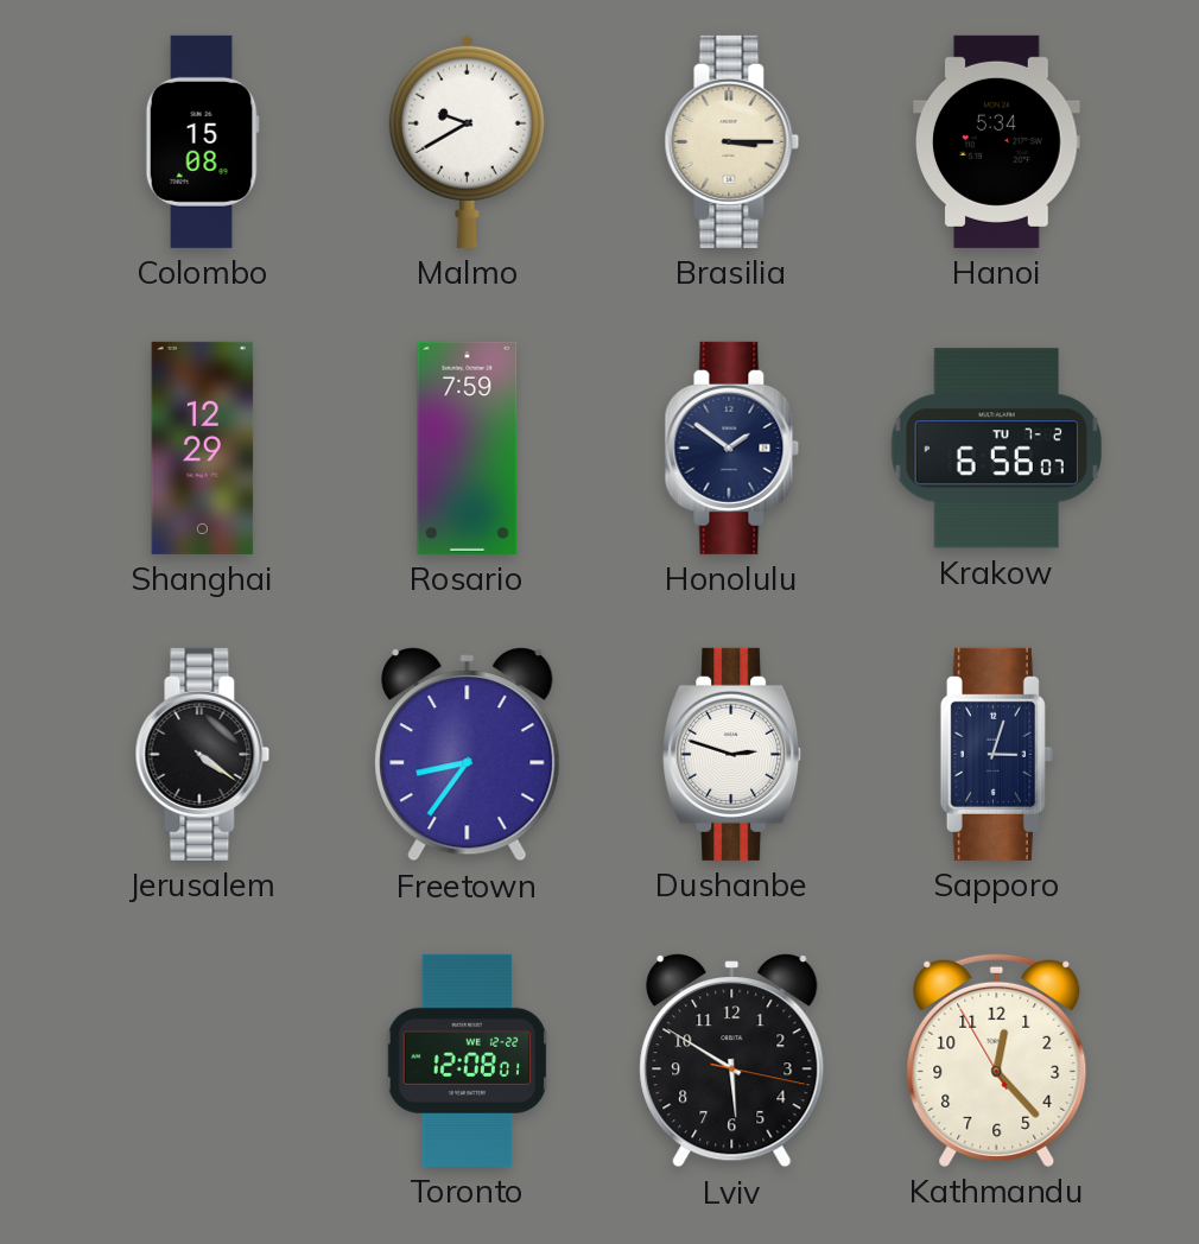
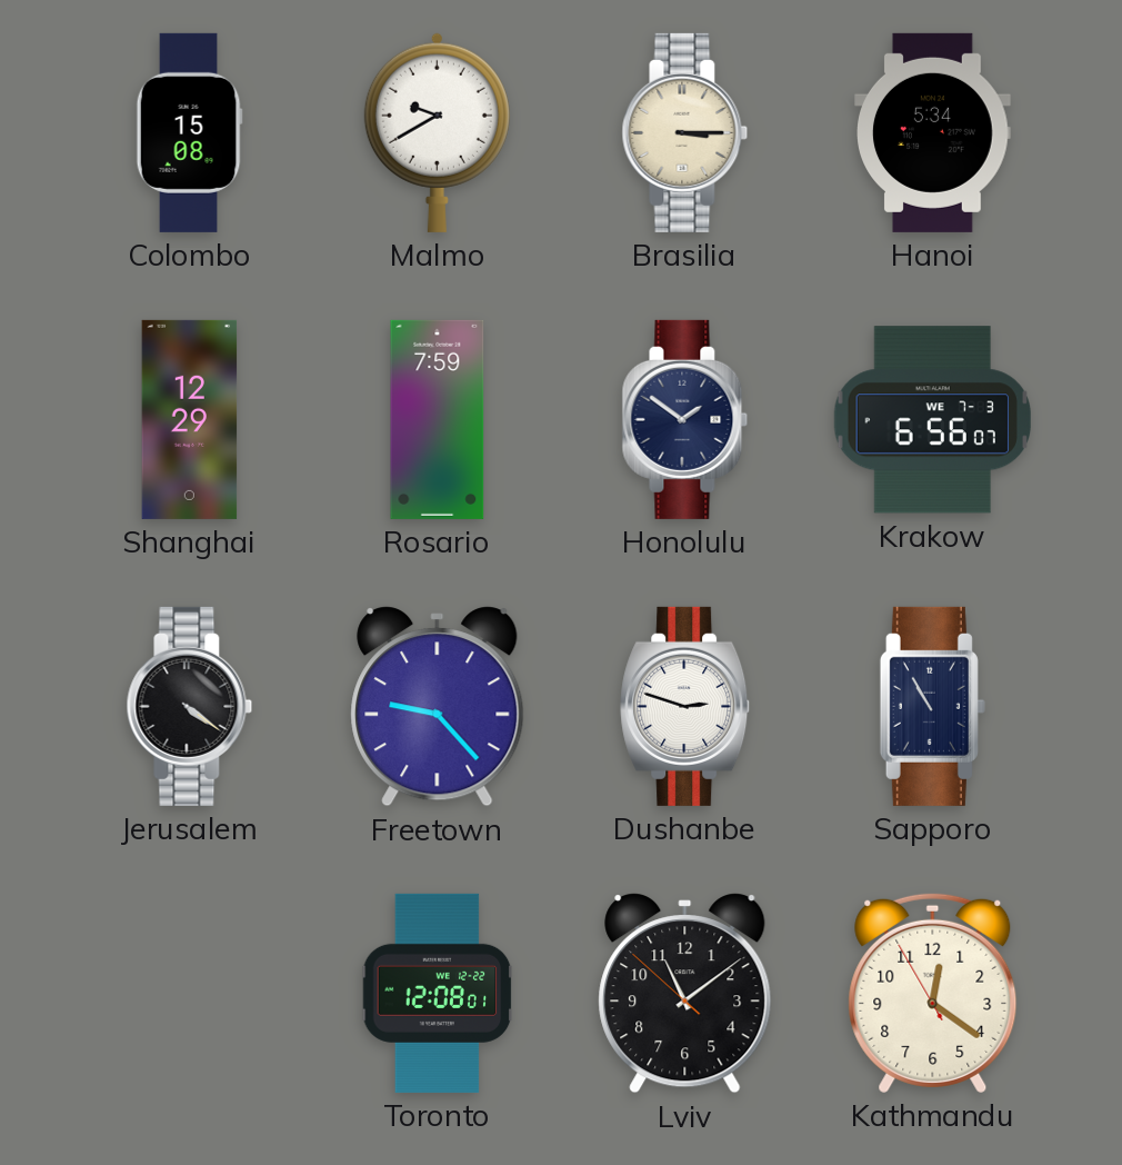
Krakow date: TU 7-2 -> WE 7-3 (932, 420)
Freetown: 8:36 -> 9:23 (438, 707)
Sapporo: 3:03 -> 10:55 (932, 706)
Lviv: 5:50 -> 11:08 (685, 994)
Kathmandu: 12:22 -> 12:20 (933, 993)
